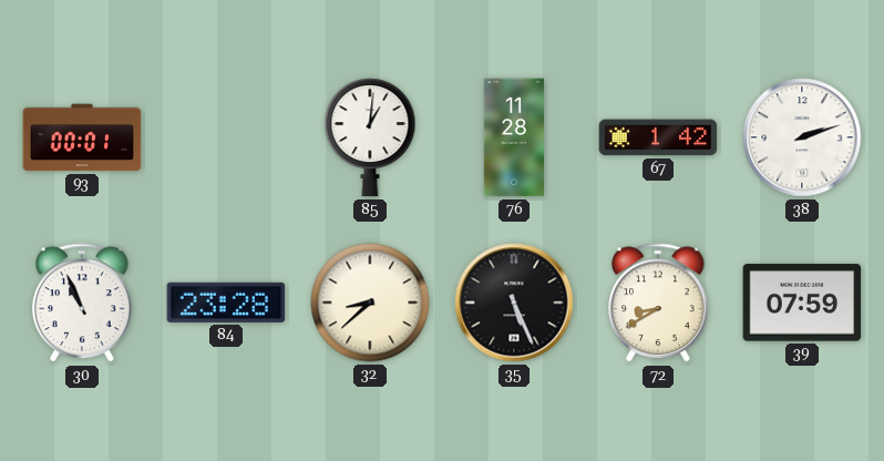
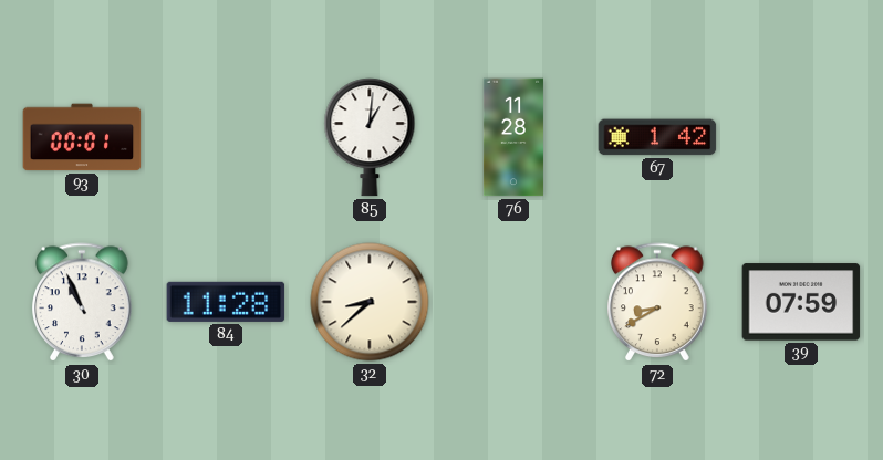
38: 2:12 -> none (802, 137)
84: 23:28 -> 11:28 (226, 302)
35: 5:26 -> none (514, 303)
